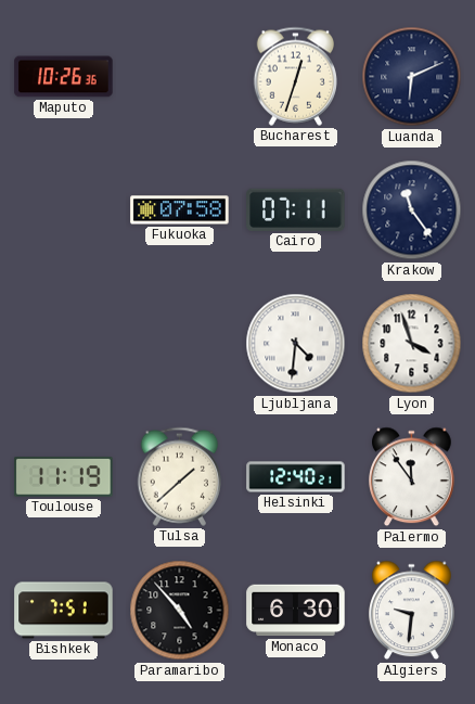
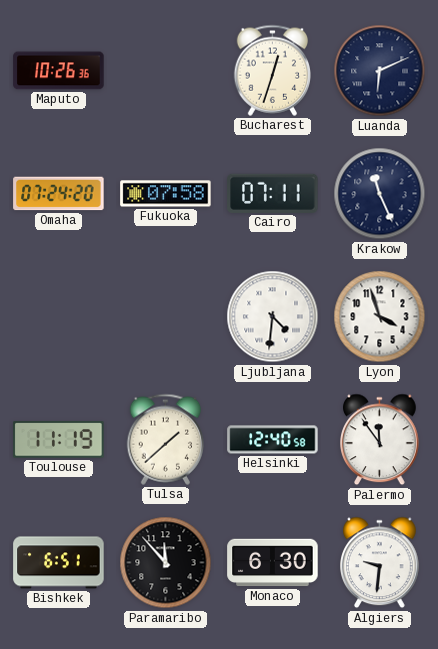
Omaha: none -> 07:24 (59, 194)
Krakow: 11:24 -> 11:26 (380, 194)
Helsinki: 12:40:21 -> 12:40:58 (273, 440)
Bishkek: 7:51 -> 6:51 (59, 563)
Paramaribo: 4:53 -> 11:53 (166, 563)
